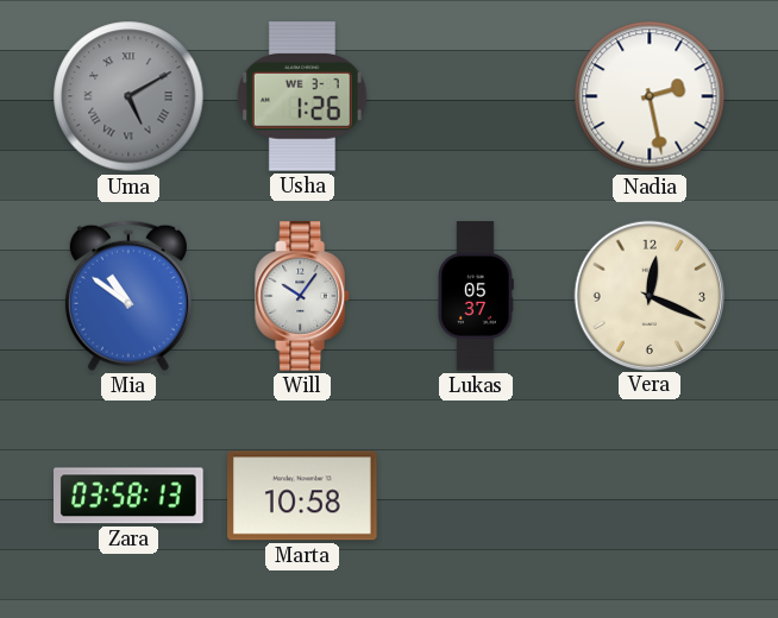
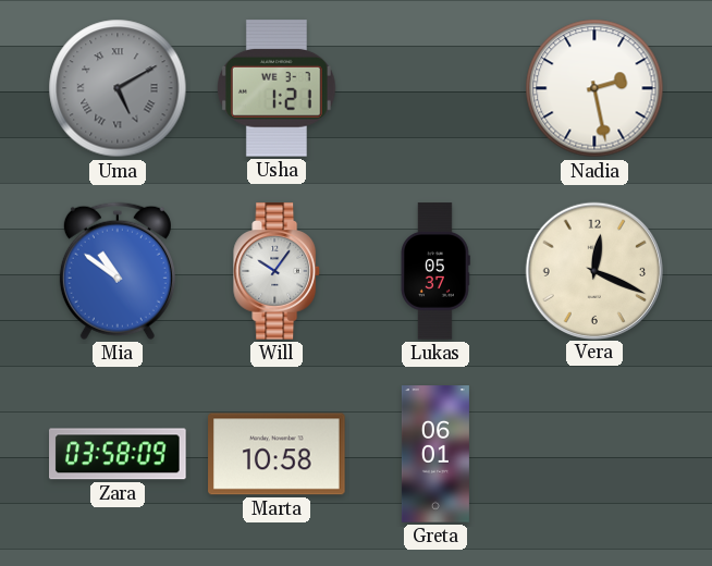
Usha: 1:26 -> 1:21 (278, 89)
Zara: 03:58:13 -> 03:58:09 (119, 454)
Greta: none -> 06:01 (435, 454)
